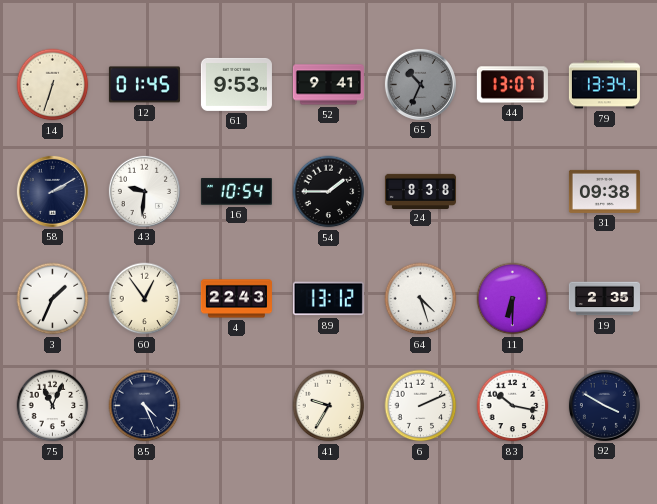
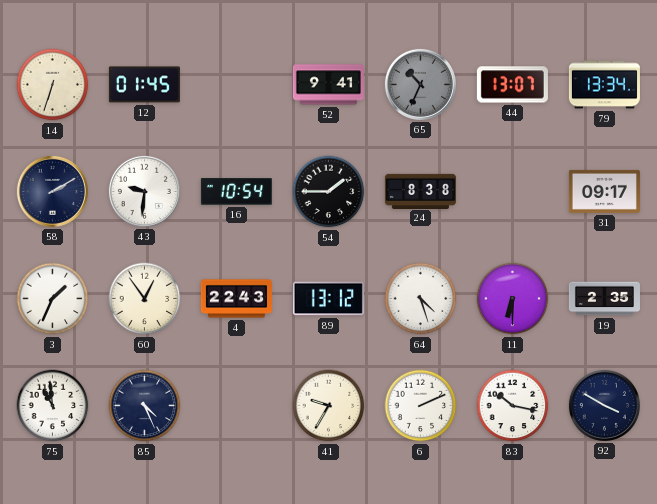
61: 9:53 -> none (236, 84)
31: 09:38 -> 09:17 (604, 191)
75: 11:04 -> 10:59 (53, 406)
